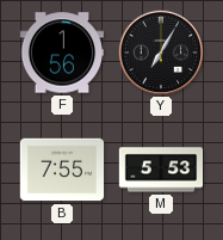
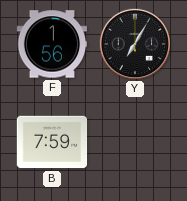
B: 7:55 -> 7:59 (52, 142)
M: 5:53 -> none (161, 170)
